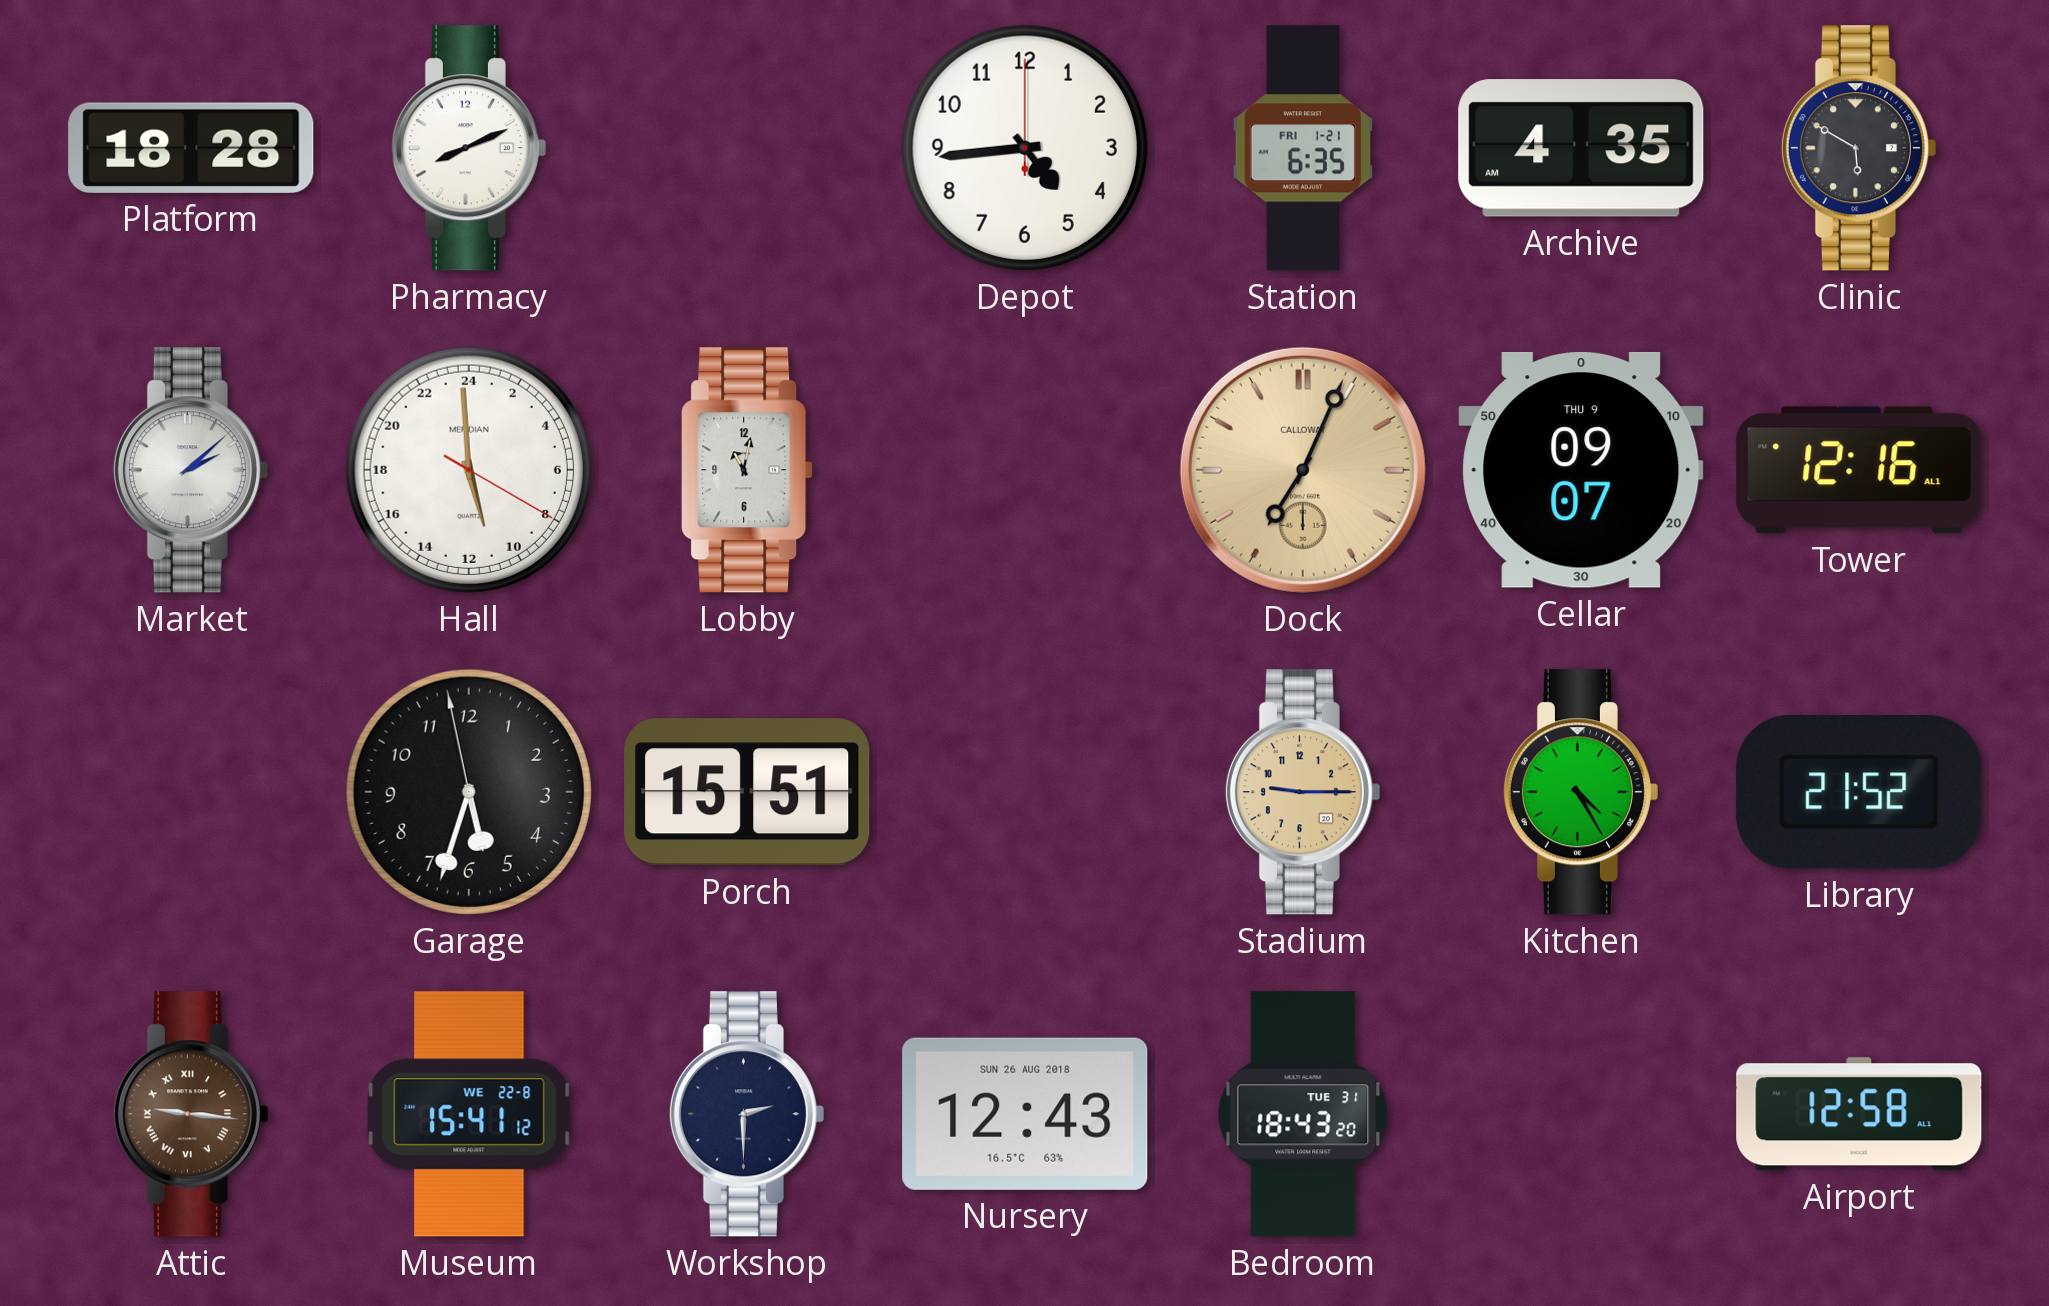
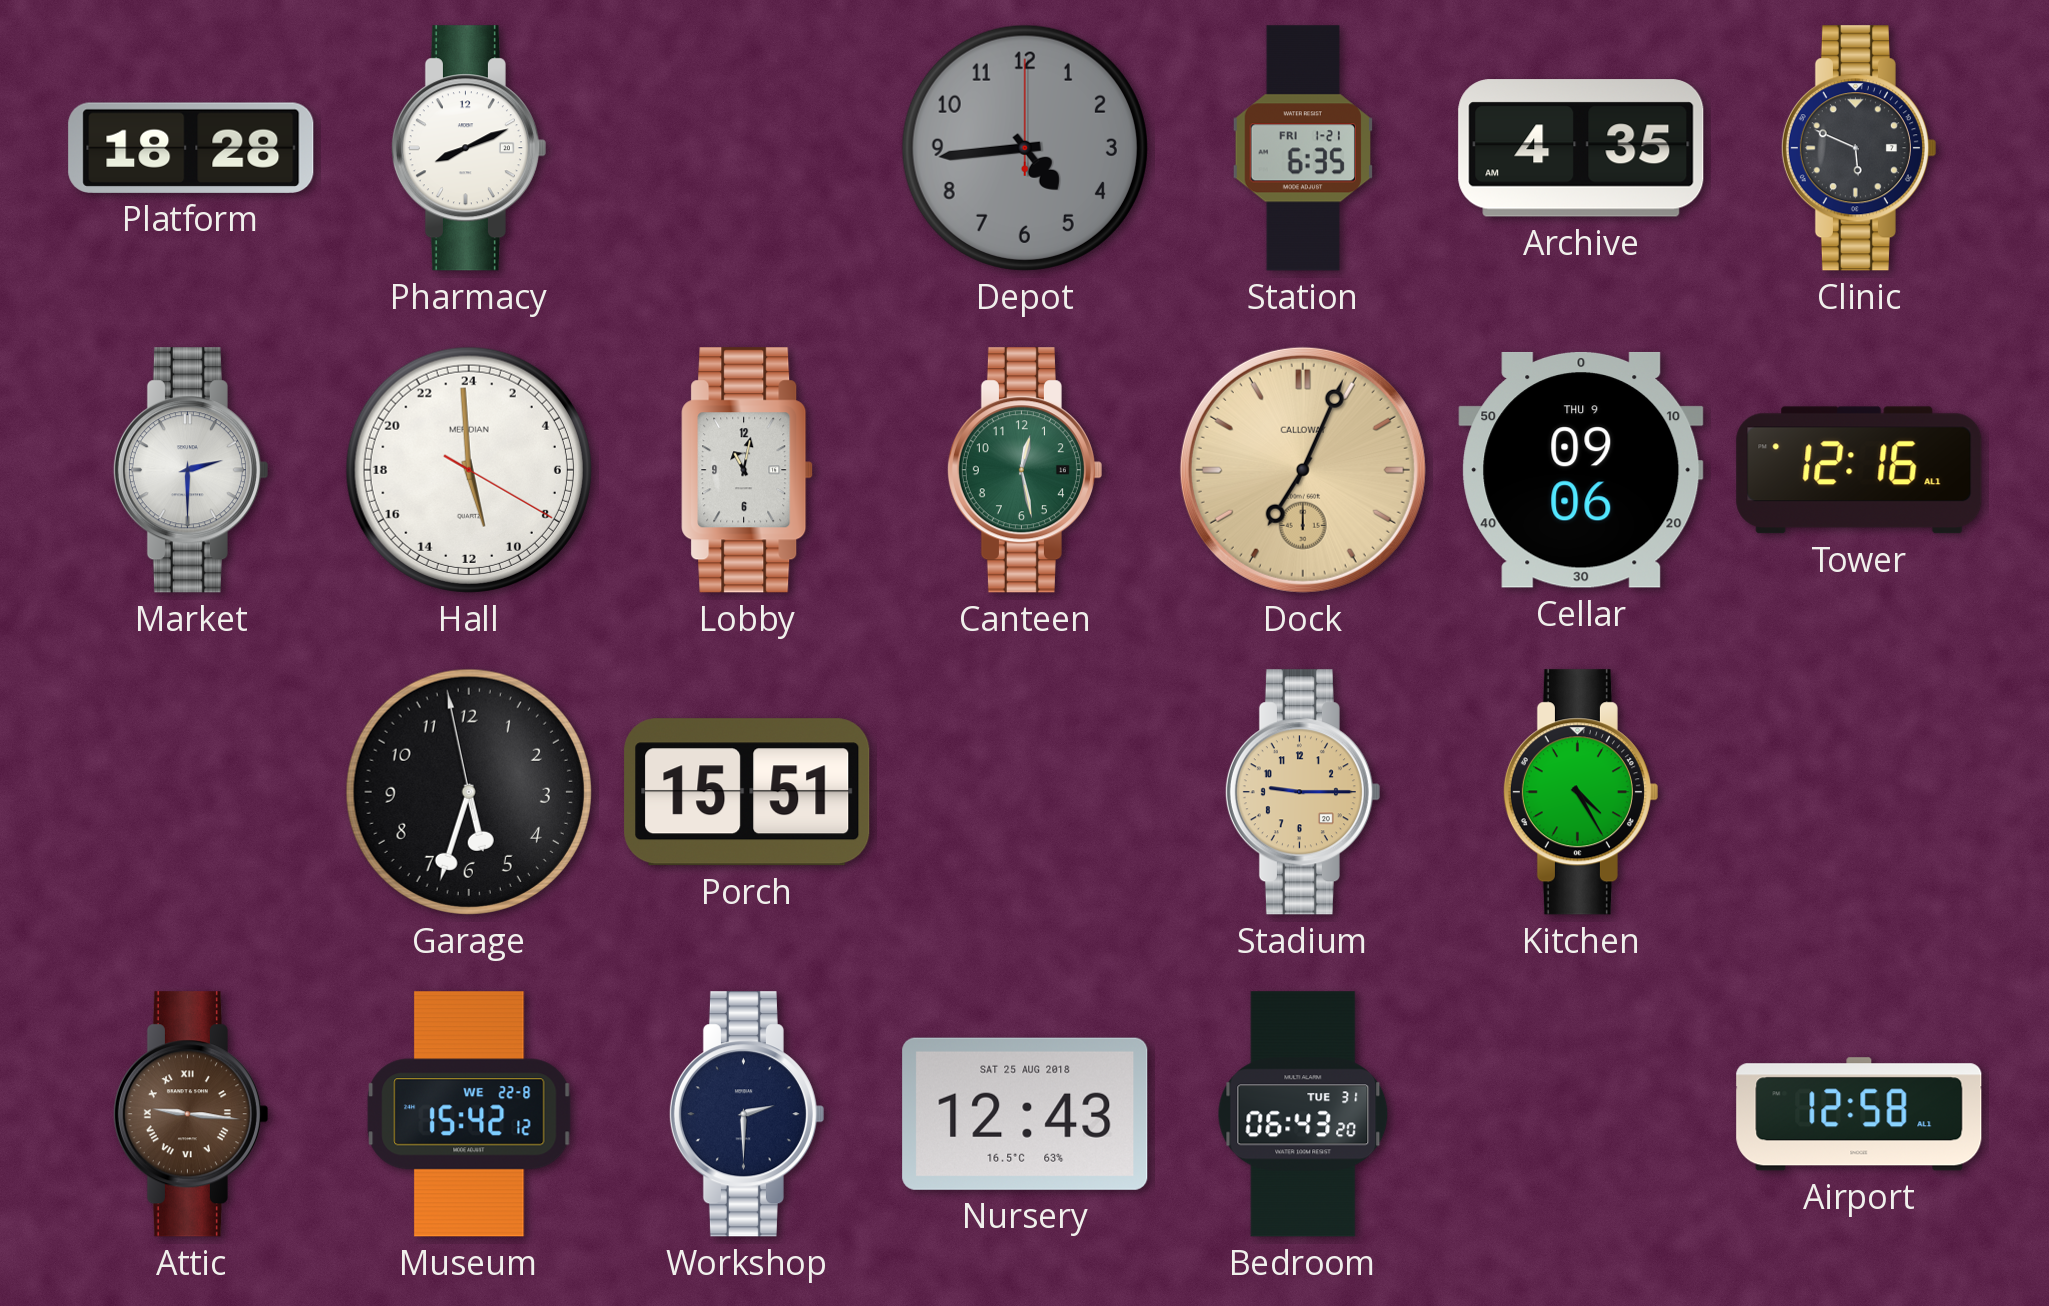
Depot dial: white -> grey (1025, 148)
Clinic: 5:50 -> 5:49 (1858, 148)
Market: 2:08 -> 2:30 (190, 470)
Canteen: none -> 12:28 (1024, 470)
Cellar: 09:07 -> 09:06 (1581, 470)
Library: 21:52 -> none (1859, 793)
Museum: 15:41 -> 15:42 (469, 1114)
Nursery date: SUN 26 AUG 2018 -> SAT 25 AUG 2018 (1025, 1114)
Bedroom: 18:43 -> 06:43 (1303, 1114)
